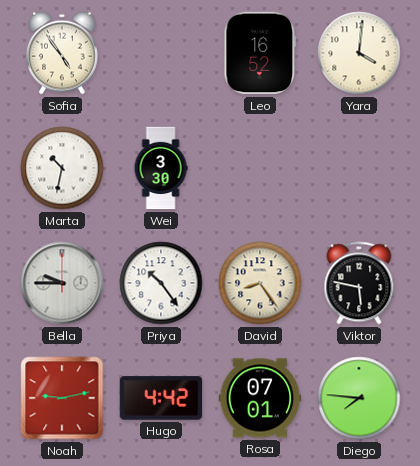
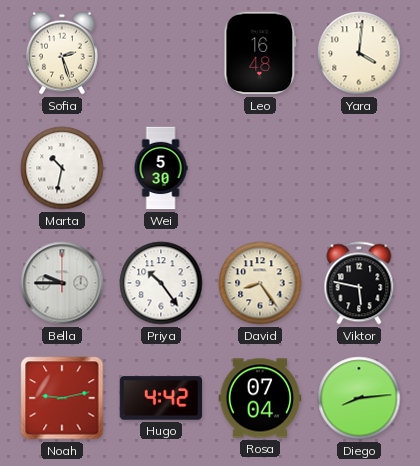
Sofia: 4:54 -> 2:27 (62, 53)
Leo: 16:52 -> 16:48 (260, 53)
Wei: 3:30 -> 5:30 (161, 168)
Rosa: 07:01 -> 07:04 (260, 398)
Diego: 7:46 -> 8:14 (359, 398)
